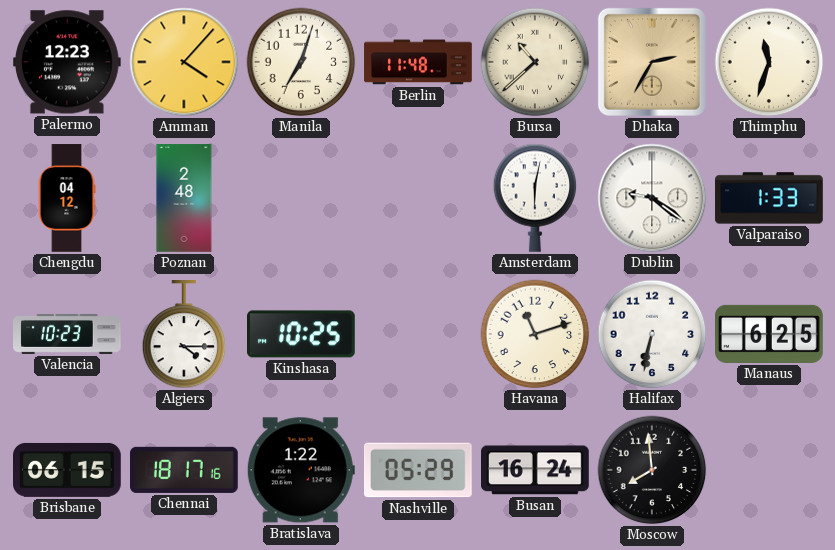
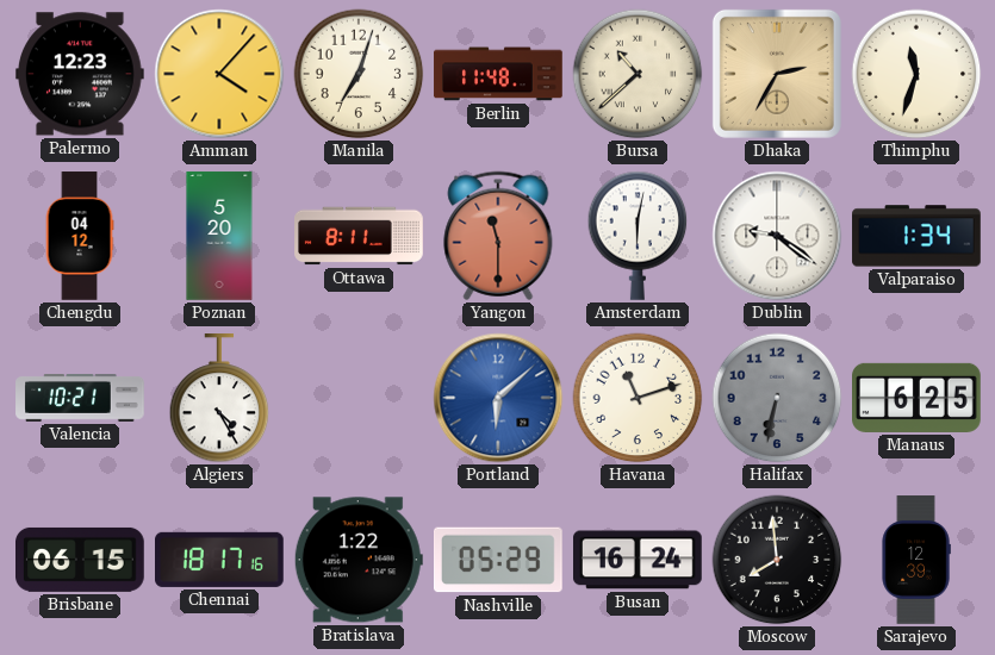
Poznan: 2:48 -> 5:20 (219, 236)
Ottawa: none -> 8:11 (359, 236)
Yangon: none -> 11:30 (498, 236)
Valparaiso: 1:33 -> 1:34 (916, 236)
Valencia: 10:23 -> 10:21 (80, 399)
Algiers: 4:15 -> 4:25 (219, 399)
Kinshasa: 10:25 -> none (302, 334)
Portland: none -> 6:08 (498, 398)
Halifax dial: white -> grey (777, 398)
Sarajevo: none -> 12:39 (916, 560)
